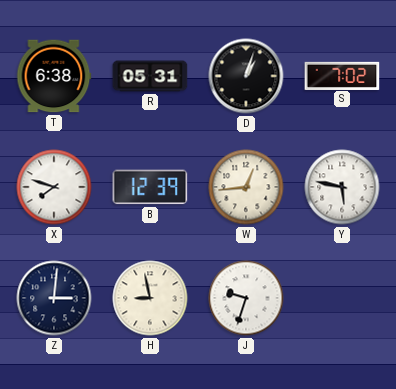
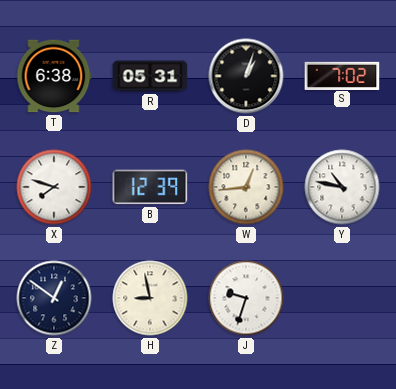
Y: 5:47 -> 10:47 (342, 187)
Z: 3:01 -> 12:51 (54, 298)
